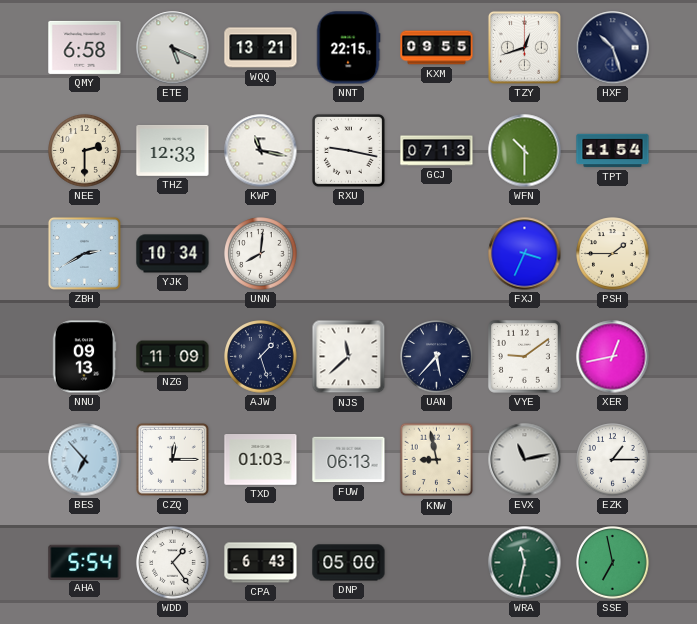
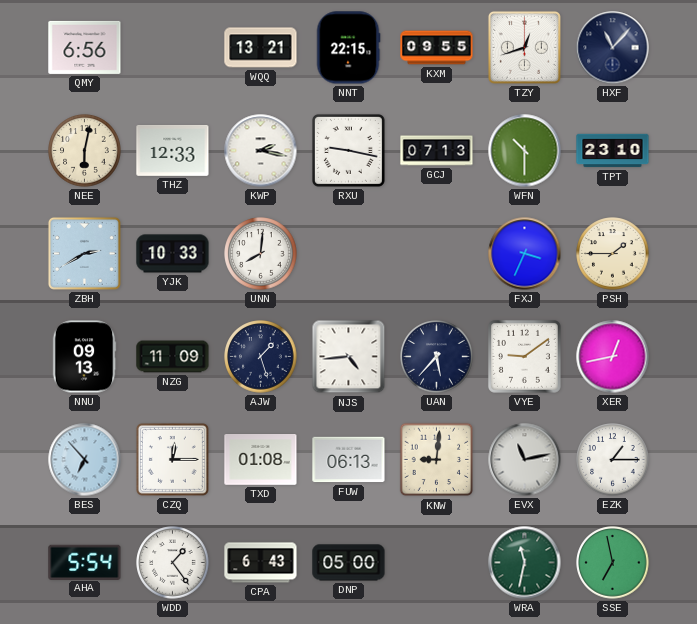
QMY: 6:58 -> 6:56 (85, 47)
ETE: 5:19 -> none (173, 48)
HXF: 10:27 -> 11:07 (613, 48)
NEE: 2:30 -> 6:02 (85, 151)
KWP: 11:17 -> 2:17 (261, 151)
TPT: 11:54 -> 23:10 (613, 151)
YJK: 10:34 -> 10:33 (173, 254)
NJS: 11:38 -> 4:44 (349, 357)
TXD: 01:03 -> 01:08 (261, 460)
KNW: 8:58 -> 9:01 (437, 460)
